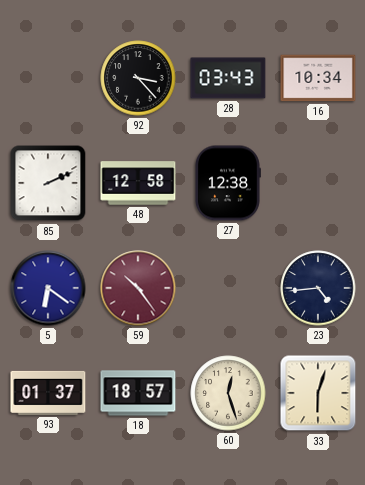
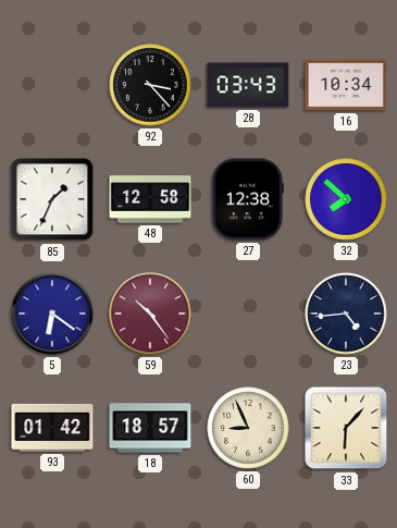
85: 2:11 -> 1:34 (52, 199)
32: none -> 7:52 (346, 199)
93: 01:37 -> 01:42 (52, 428)
60: 12:27 -> 8:56 (248, 428)
33: 6:03 -> 6:07 (346, 428)
